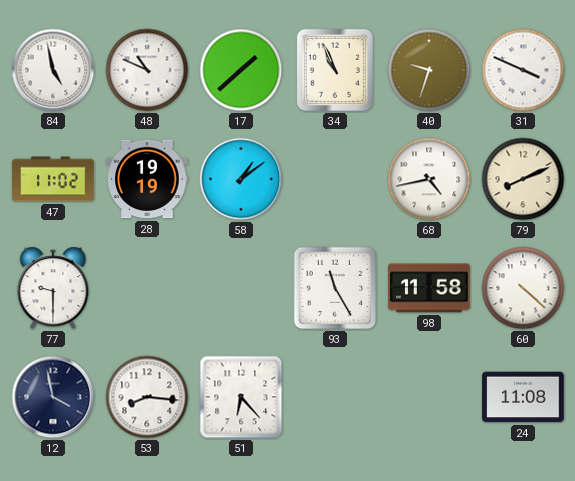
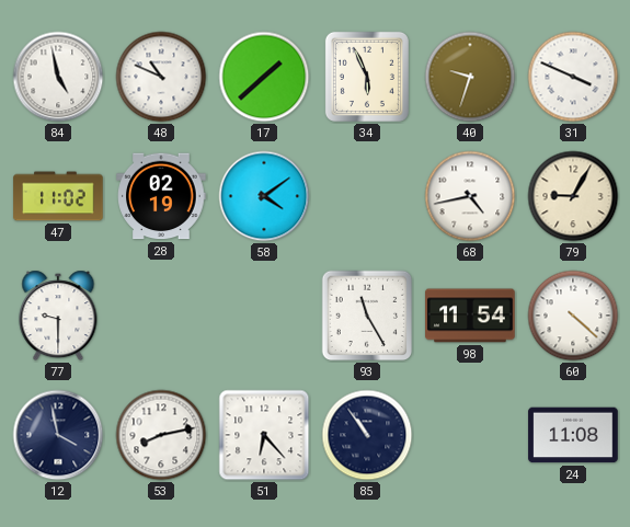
34: 10:56 -> 5:56 (367, 77)
28: 19:19 -> 02:19 (161, 196)
58: 1:09 -> 4:09 (264, 196)
79: 8:11 -> 9:05 (573, 196)
98: 11:58 -> 11:54 (470, 316)
53: 8:16 -> 8:13 (161, 435)
85: none -> 10:54 (367, 435)
